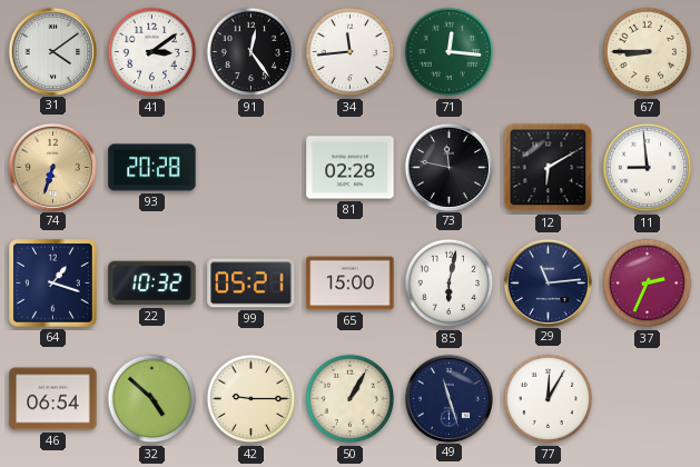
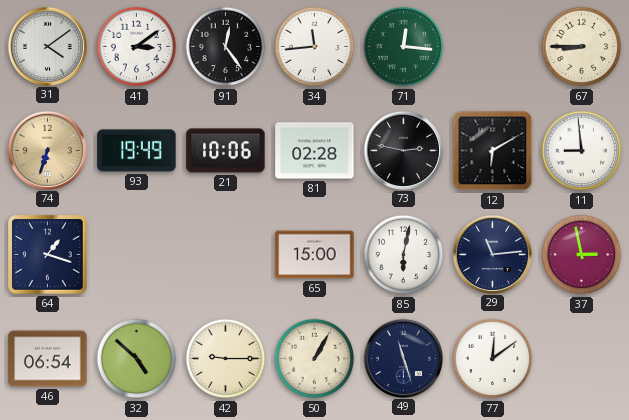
93: 20:28 -> 19:49 (137, 151)
21: none -> 10:06 (226, 151)
73: 11:47 -> 2:47 (403, 150)
22: 10:32 -> none (152, 284)
99: 05:21 -> none (252, 284)
37: 2:34 -> 2:58 (582, 255)
77: 12:05 -> 12:09 (493, 359)
